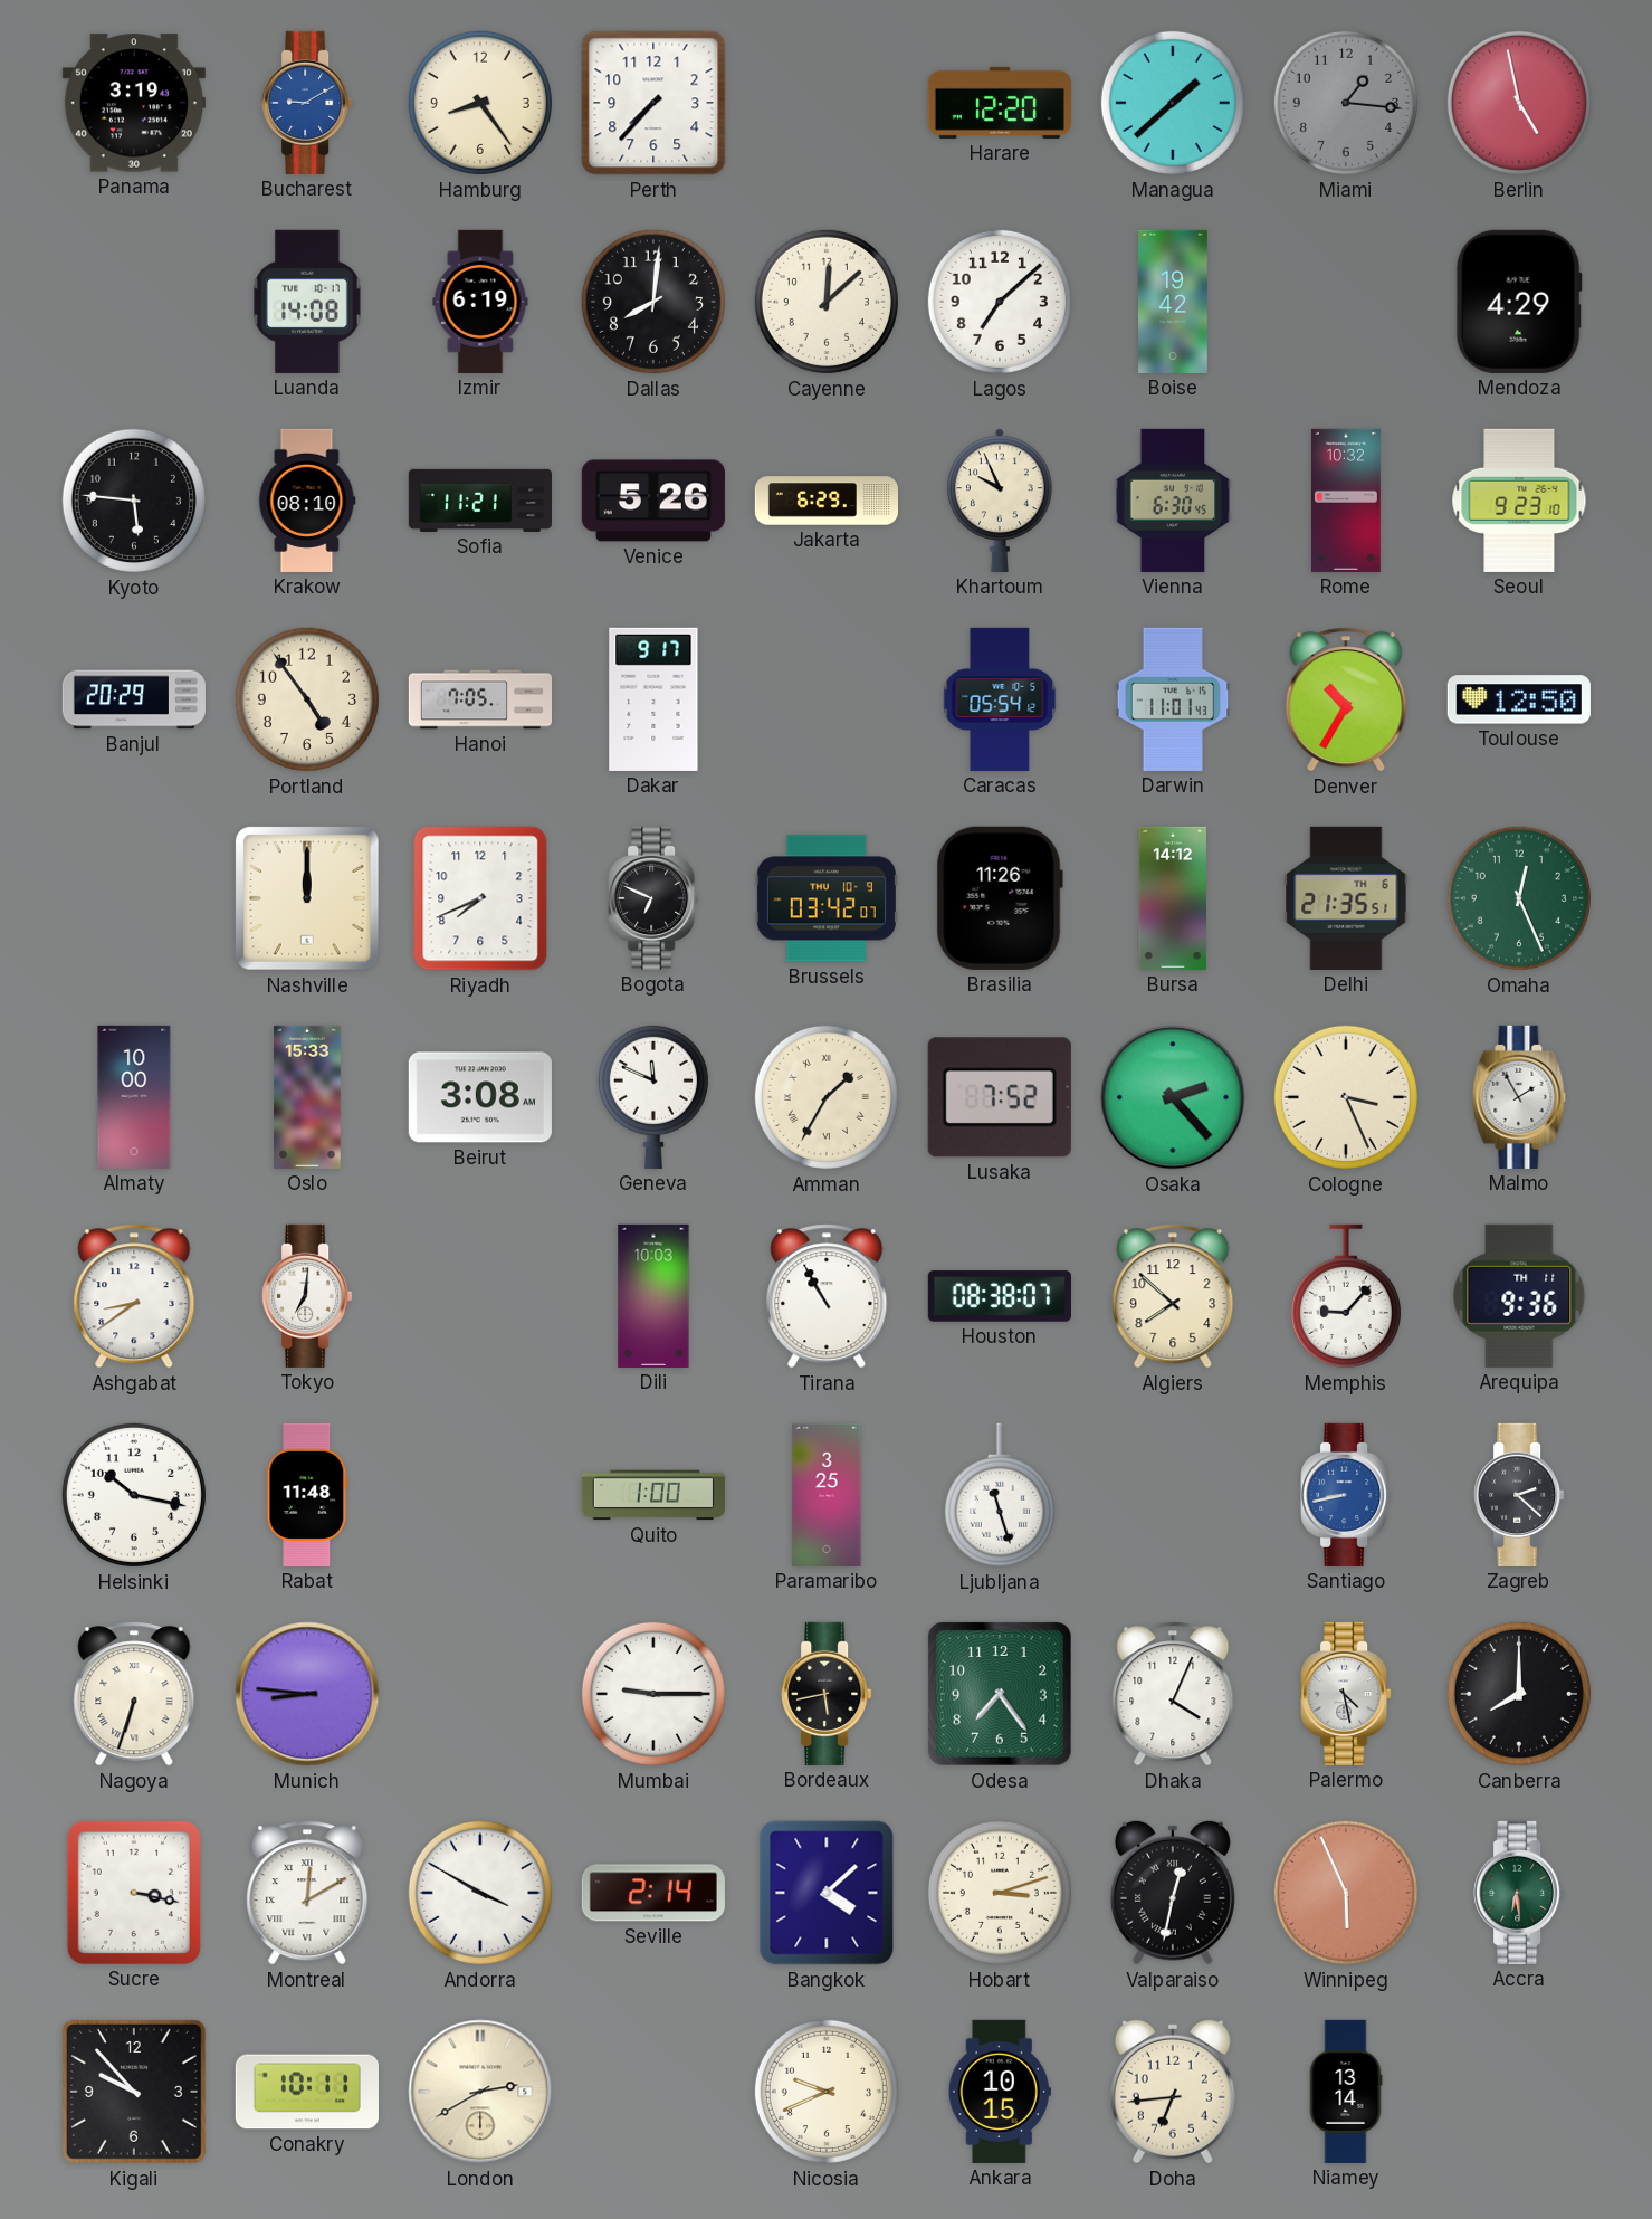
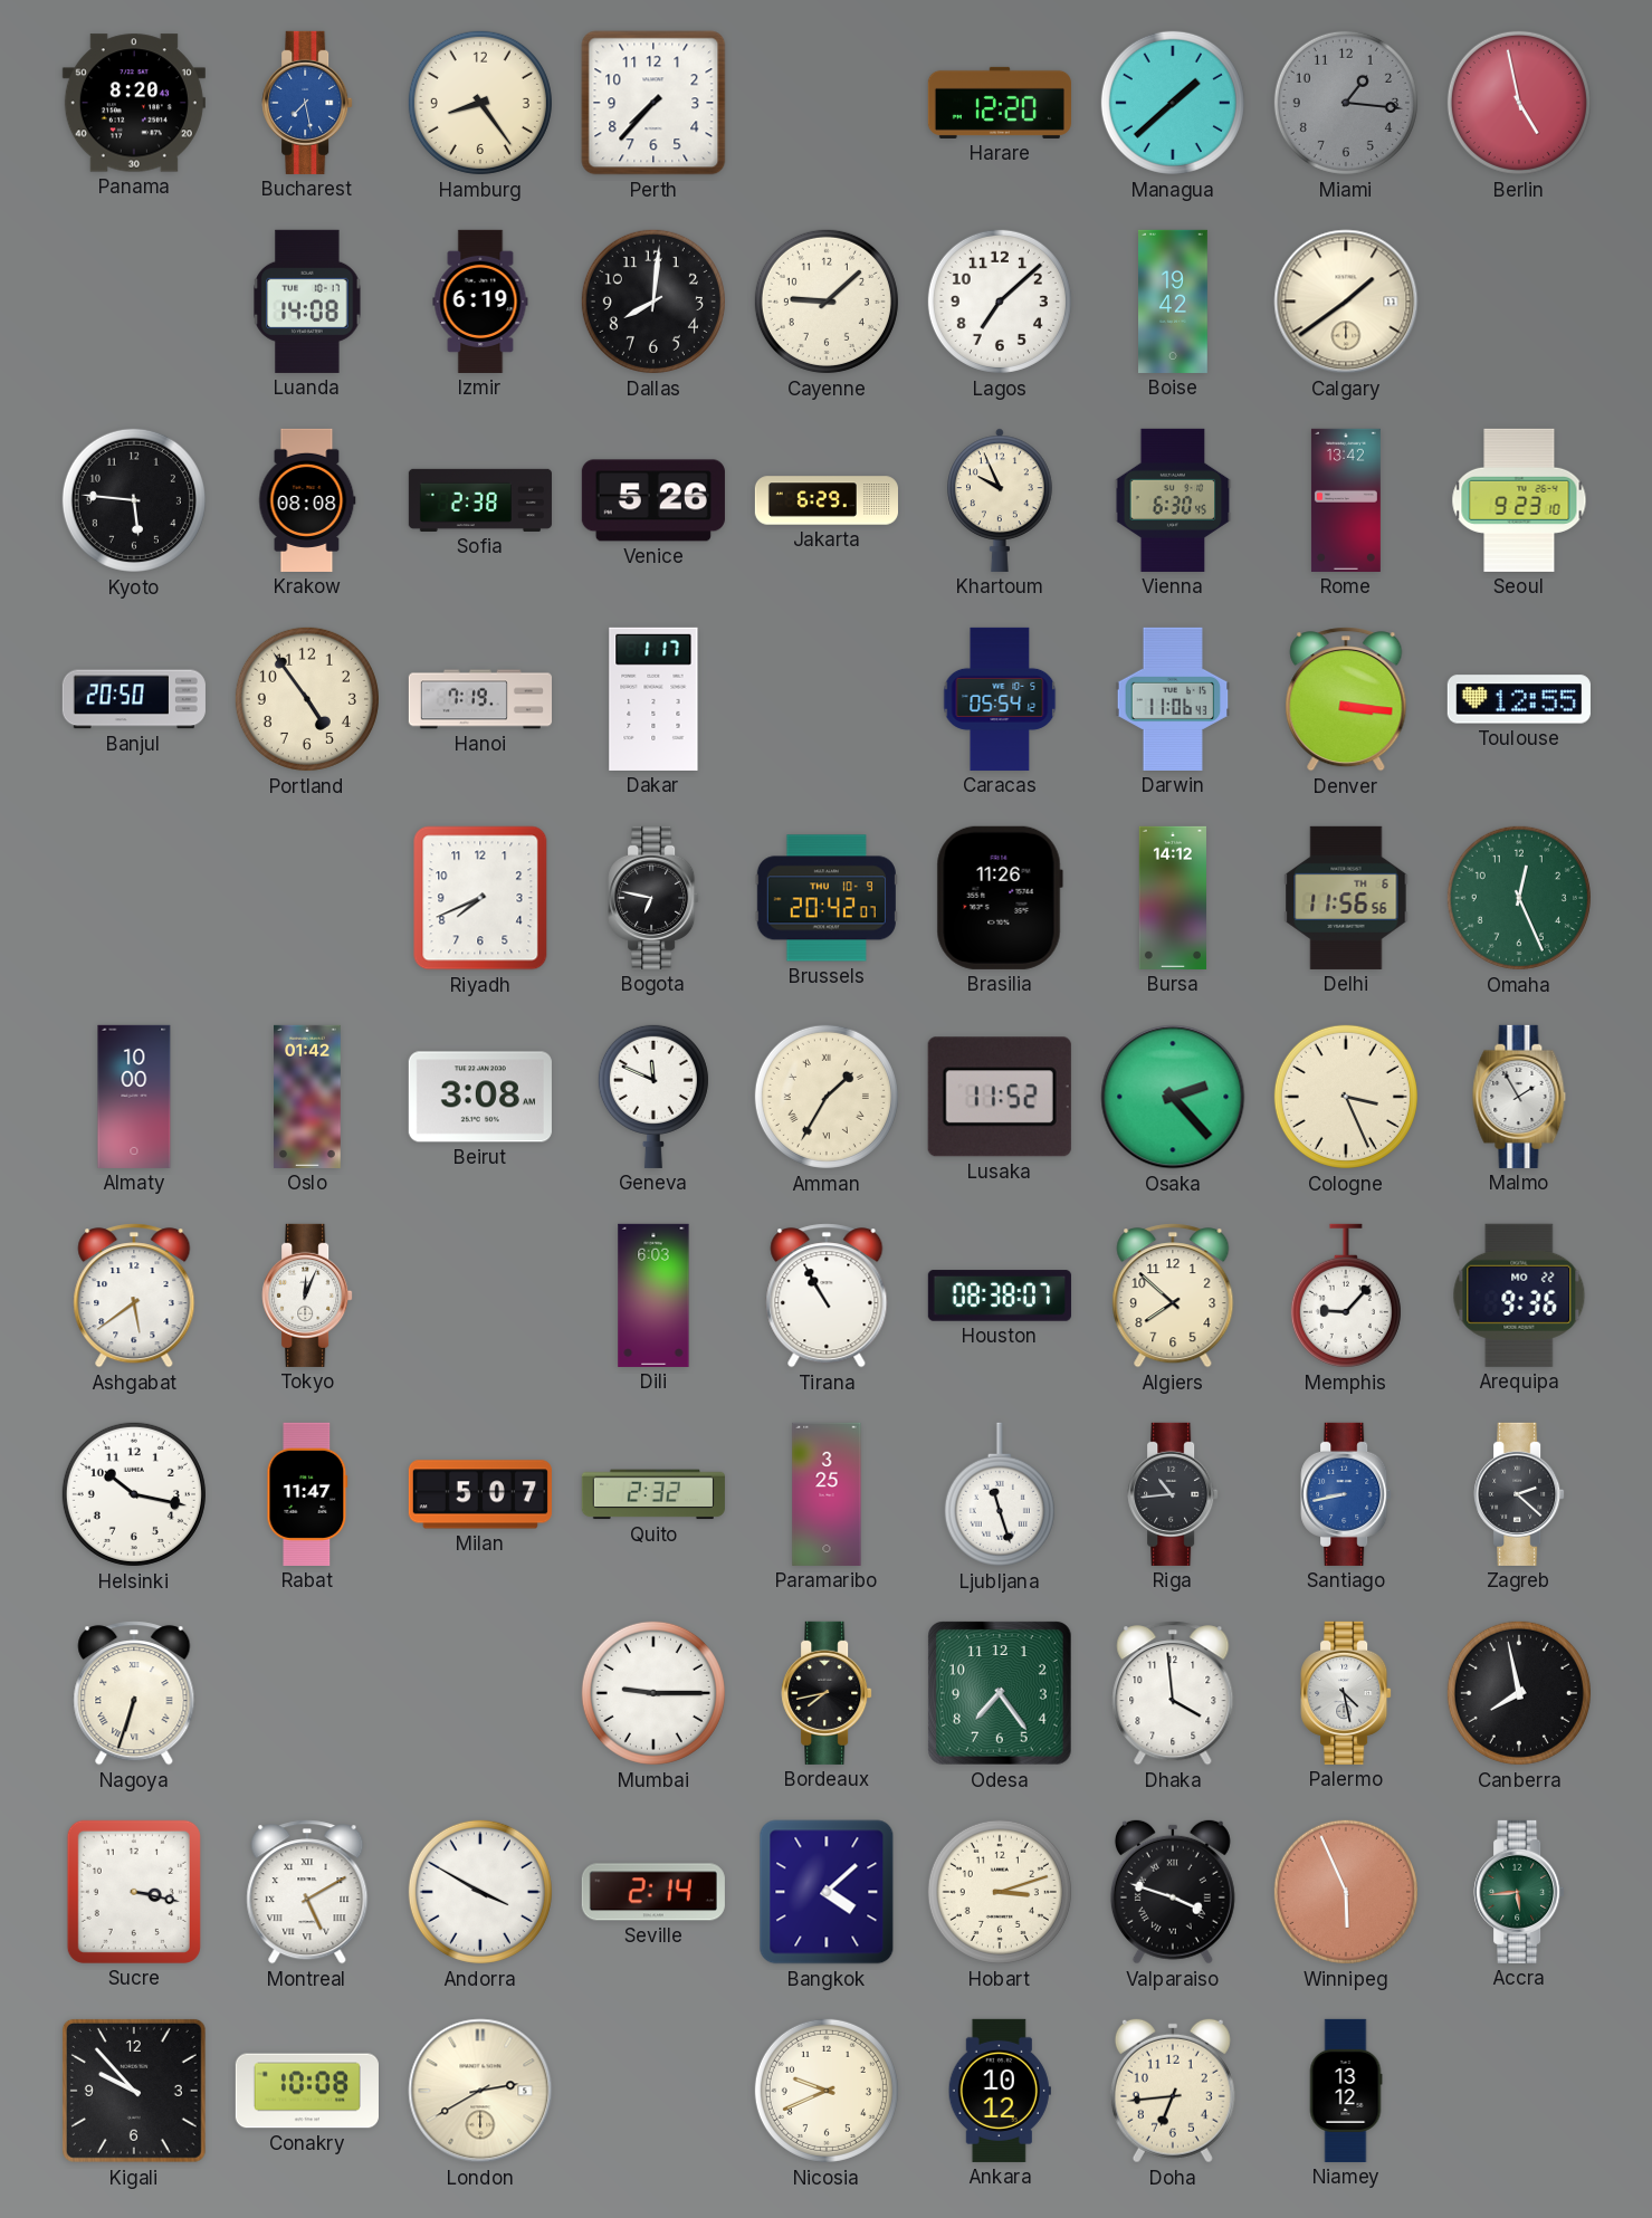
Panama: 3:19 -> 8:20 (134, 103)
Bucharest: 9:10 -> 7:28 (307, 103)
Cayenne: 12:08 -> 9:08 (827, 302)
Calgary: none -> 1:39 (1346, 302)
Mendoza: 4:29 -> none (1519, 302)
Krakow: 08:10 -> 08:08 (307, 500)
Sofia: 11:21 -> 2:38 (480, 500)
Rome: 10:32 -> 13:42 (1346, 500)
Banjul: 20:29 -> 20:50 (134, 699)
Hanoi: 7:05 -> 7:19 (479, 699)
Dakar: 9:17 -> 1:17 (653, 699)
Darwin: 11:01 -> 11:06 (1173, 699)
Denver: 10:35 -> 3:16 (1346, 699)
Toulouse: 12:50 -> 12:55 (1519, 699)
Nashville: 12:00 -> none (308, 899)
Bogota: 6:49 -> 6:47 (653, 898)
Brussels: 03:42 -> 20:42 (827, 898)
Delhi: 21:35 -> 11:56 (1346, 898)
Oslo: 15:33 -> 01:42 (308, 1097)
Lusaka: 7:52 -> 11:52 (1000, 1097)
Ashgabat: 8:39 -> 5:39 (134, 1296)
Tokyo: 7:01 -> 12:04 (307, 1296)
Dili: 10:03 -> 6:03 (653, 1296)
Arequipa date: TH 11 -> MO 22 (1519, 1296)
Rabat: 11:48 -> 11:47 (307, 1494)
Milan: none -> 5:07 (480, 1494)
Quito: 1:00 -> 2:32 (653, 1494)
Riga: none -> 10:44 (1173, 1494)
Munich: 8:46 -> none (307, 1694)
Bordeaux: 5:43 -> 7:43 (827, 1693)
Dhaka: 4:04 -> 3:59 (1173, 1693)
Canberra: 8:00 -> 7:58 (1519, 1693)
Montreal: 12:10 -> 5:10 (307, 1892)
Valparaiso: 12:32 -> 3:48 (1173, 1892)
Accra: 6:29 -> 5:44 (1519, 1892)
Conakry: 10:11 -> 10:08 (307, 2091)
Ankara: 10:15 -> 10:12 (1000, 2091)
Niamey: 13:14 -> 13:12 (1346, 2091)
